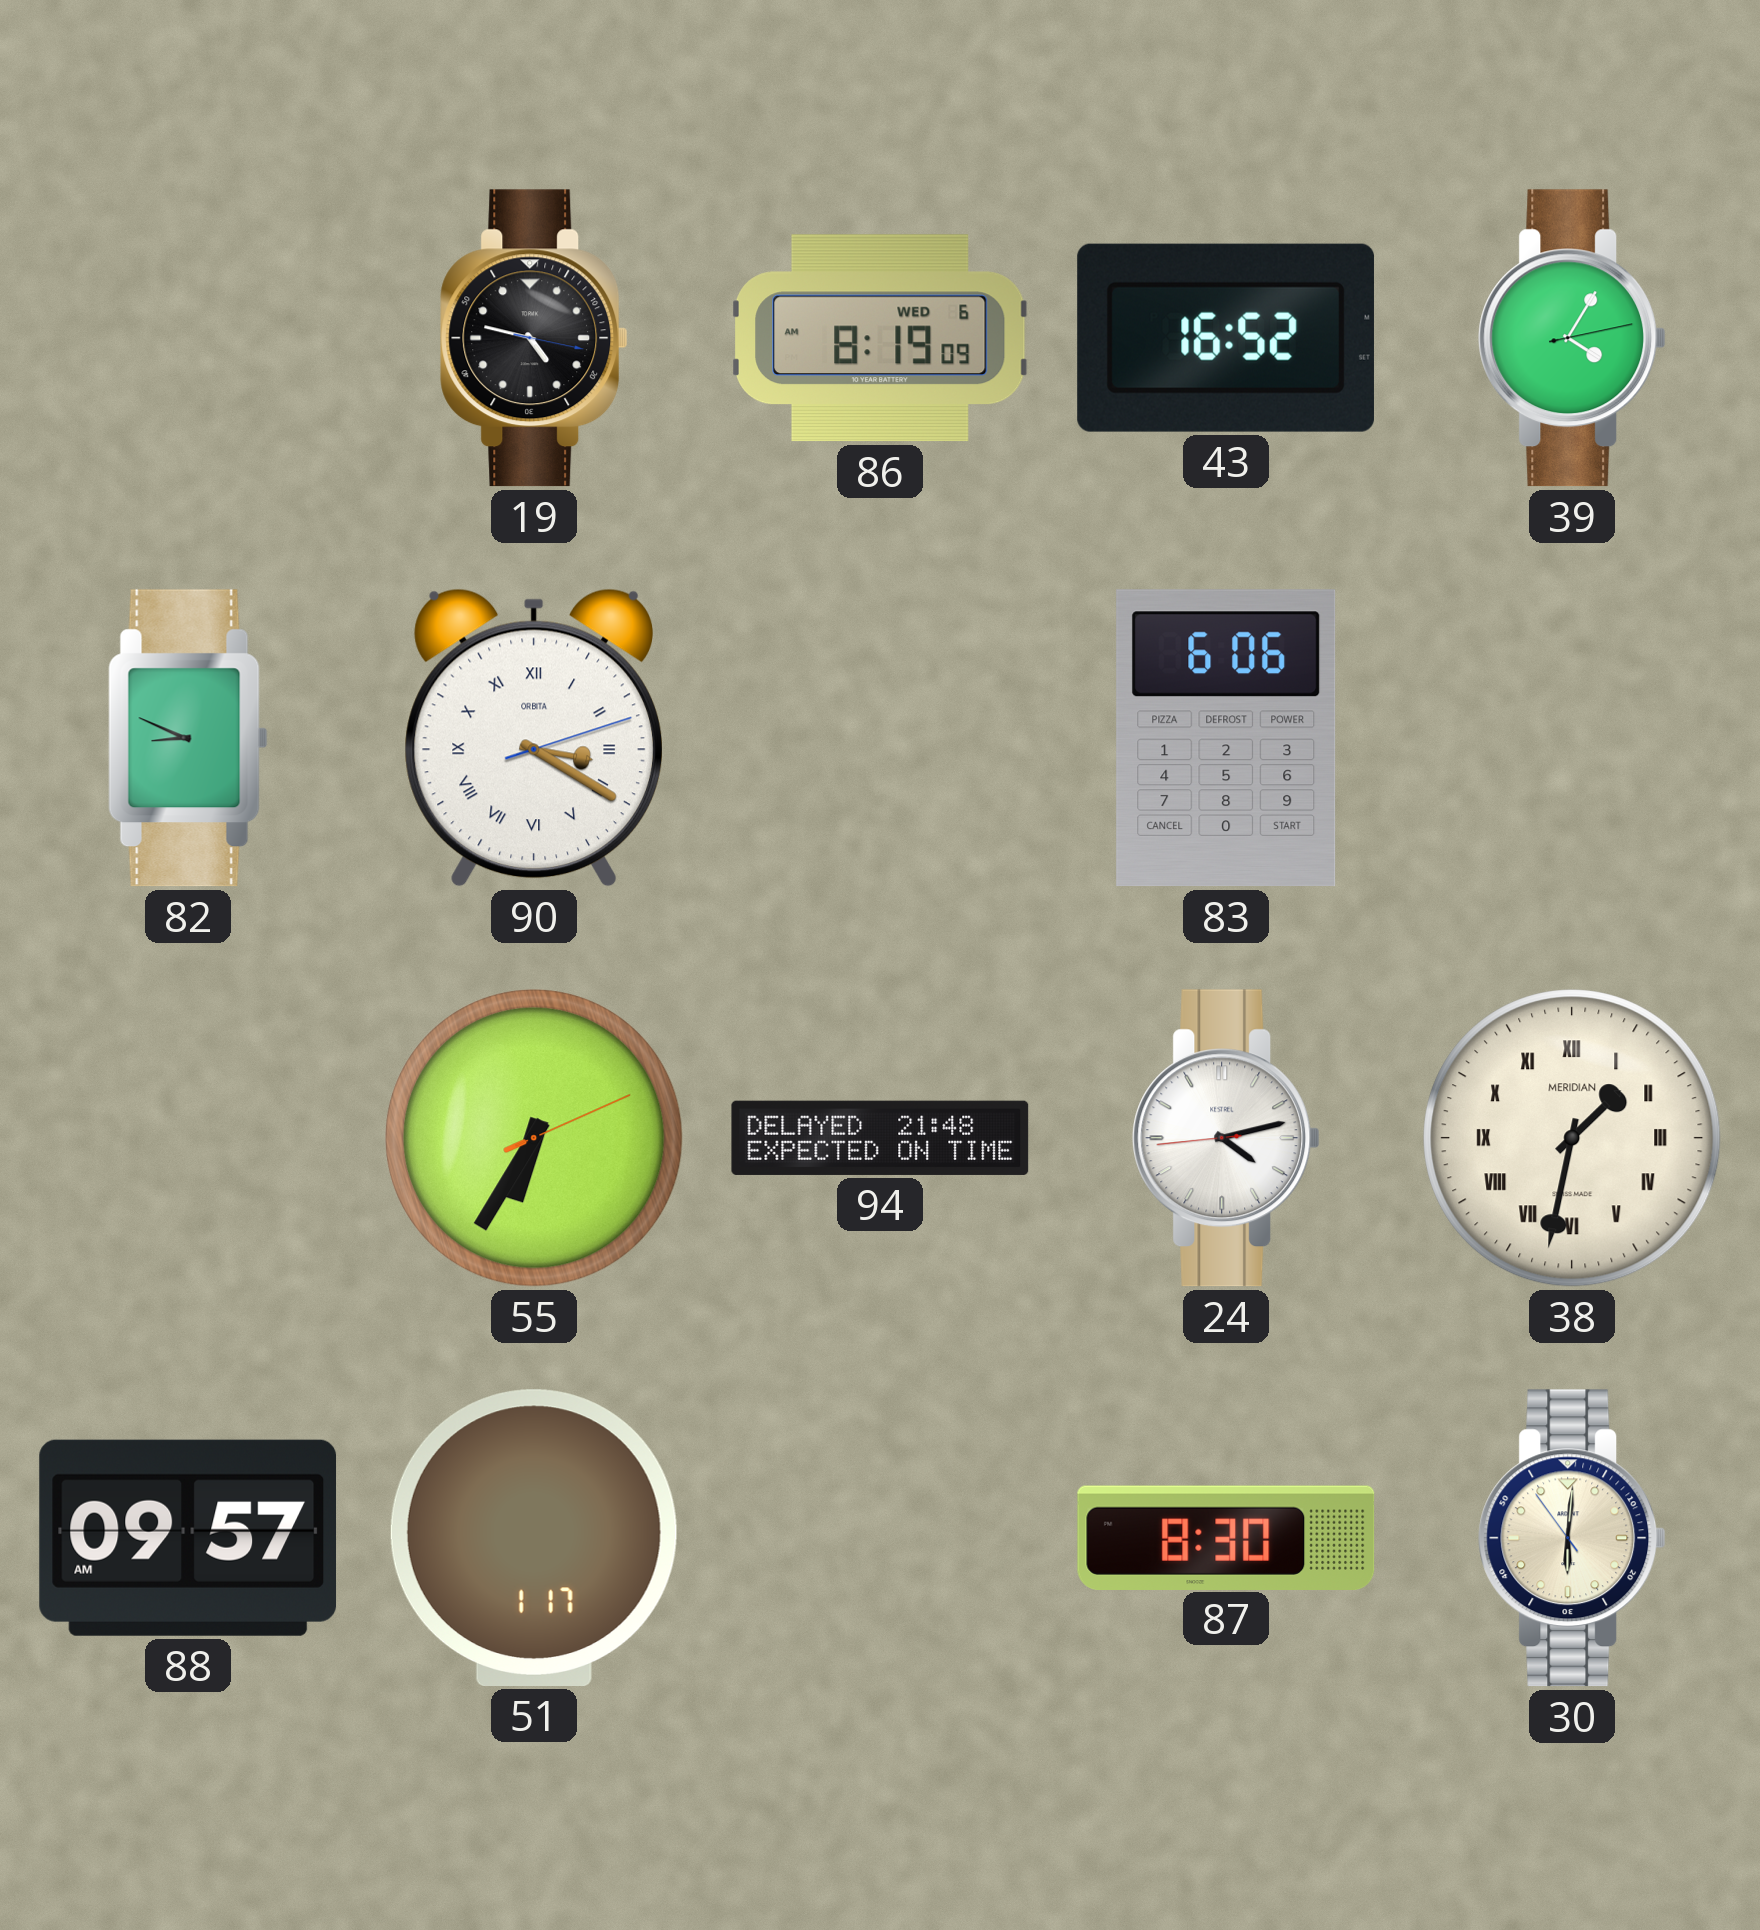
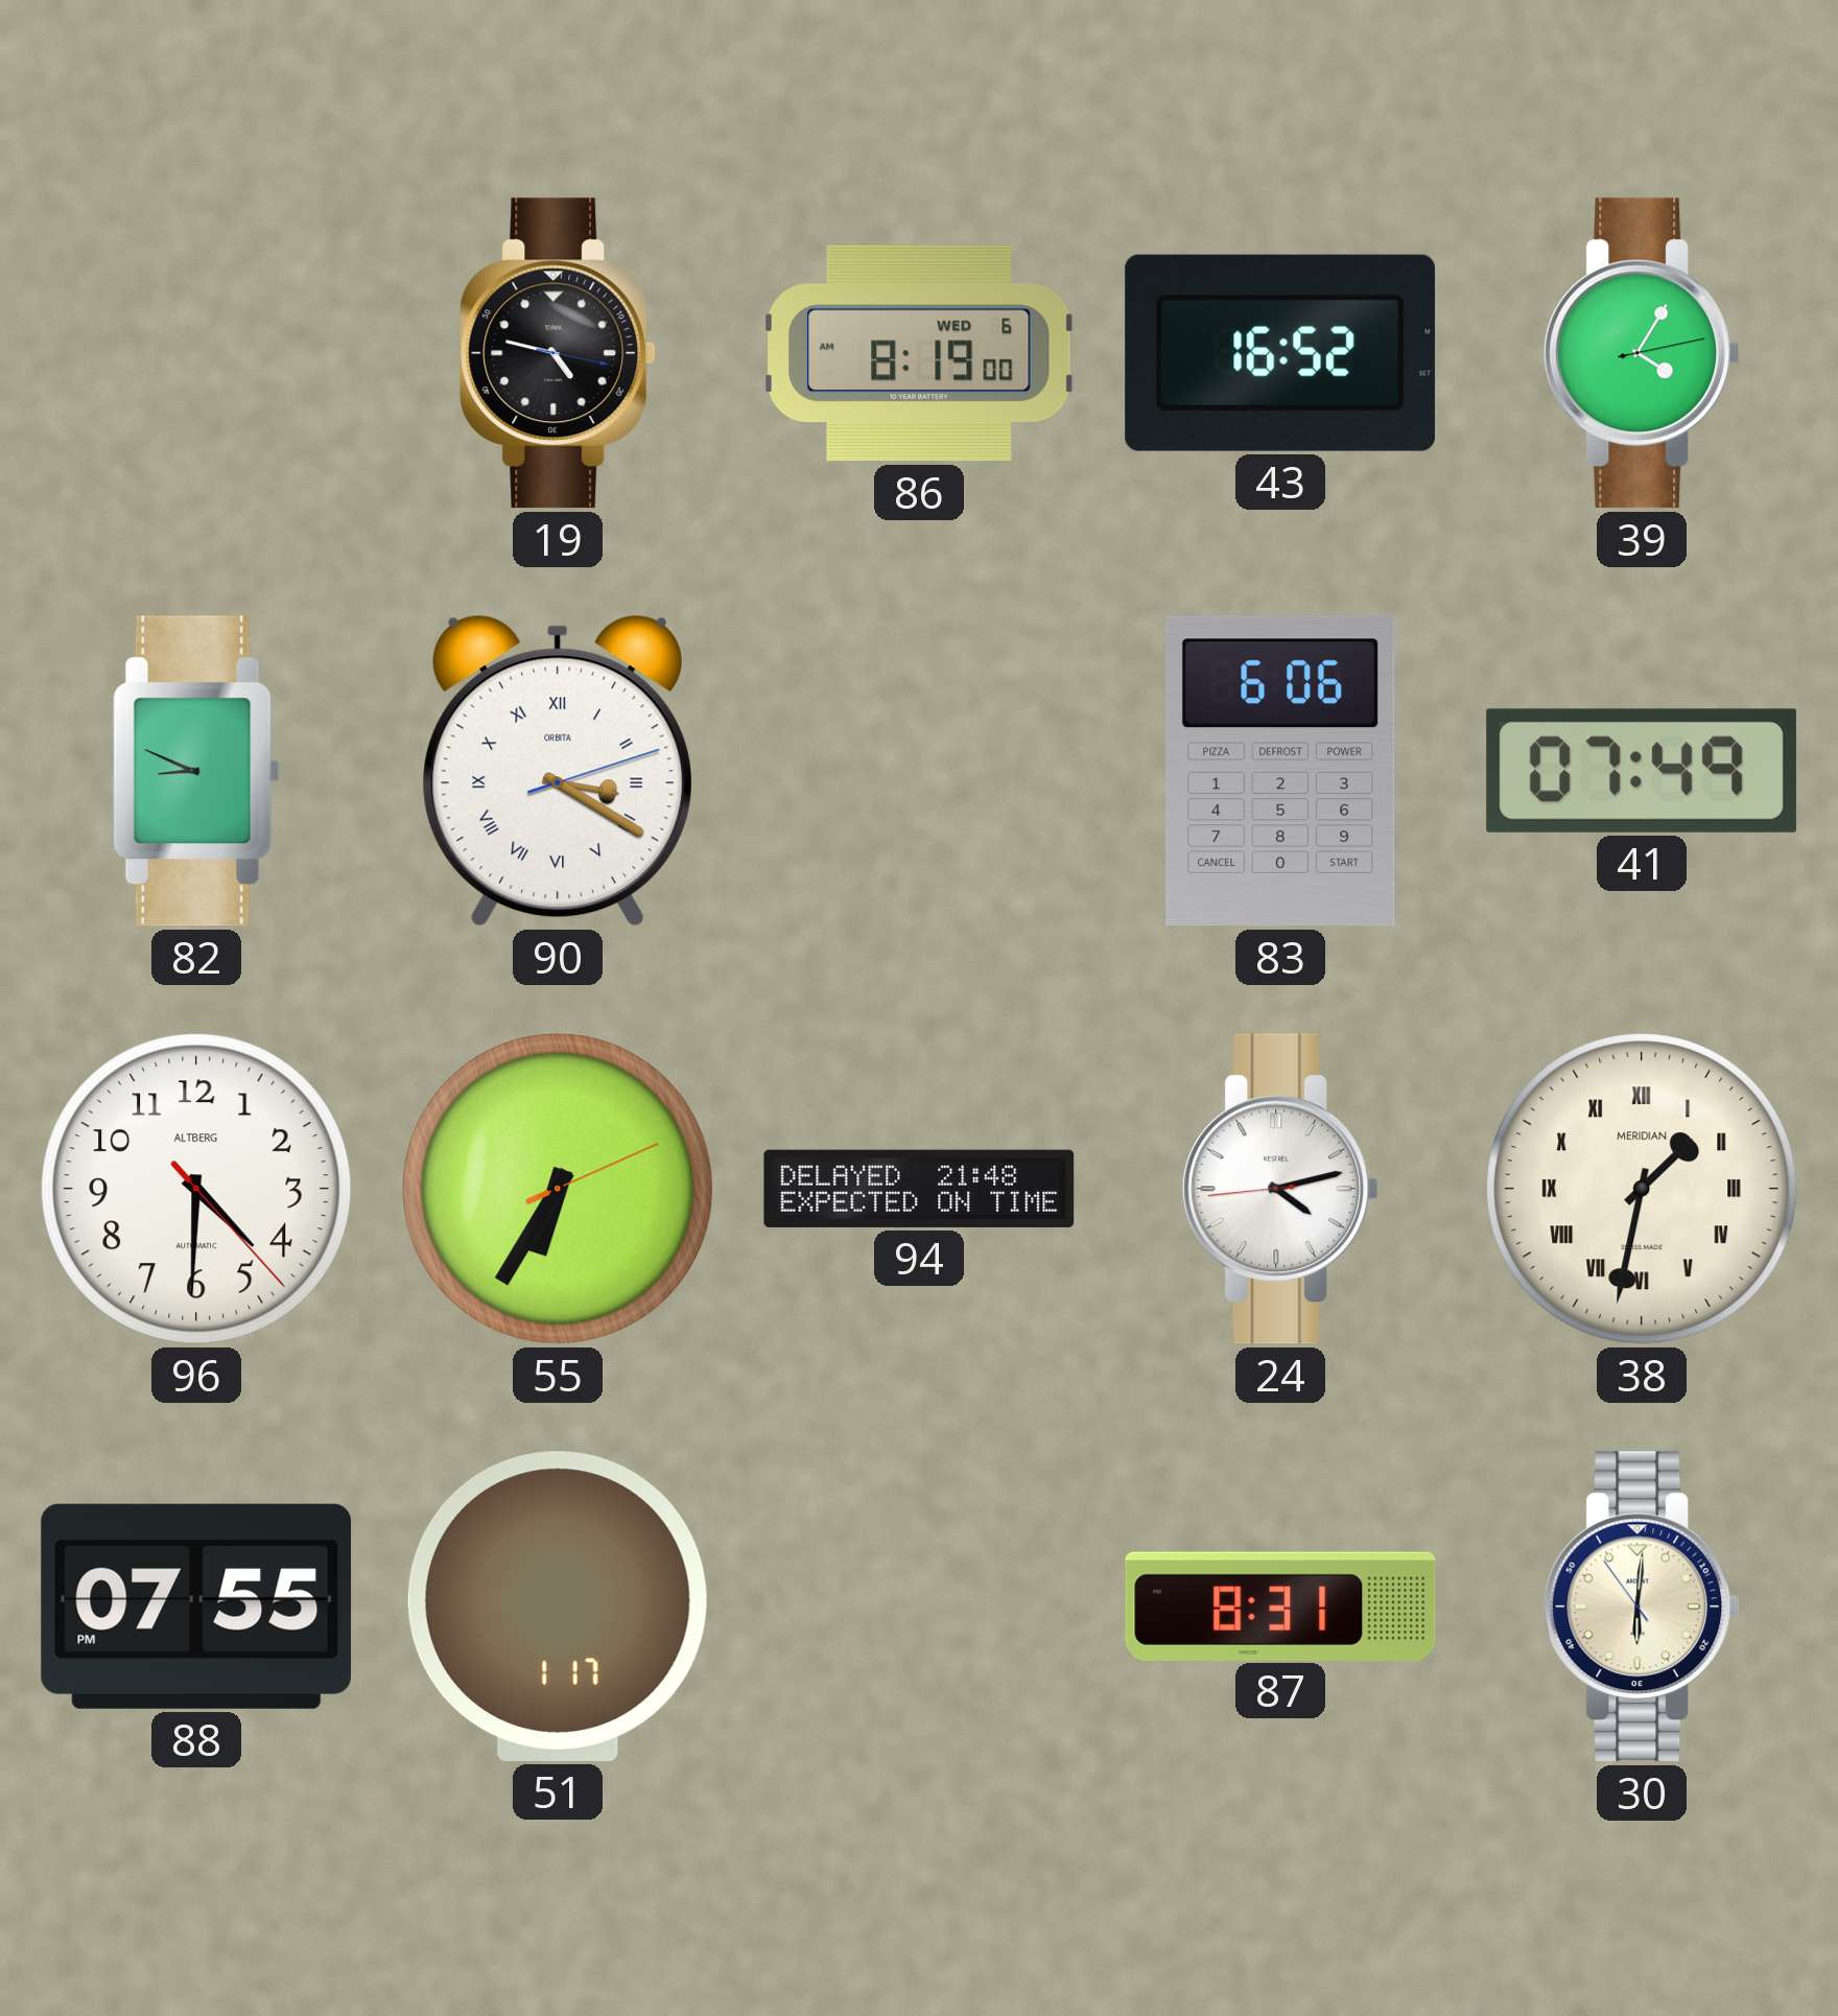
86: 8:19:09 AM -> 8:19:00 AM (919, 353)
41: none -> 07:49 (1642, 771)
96: none -> 4:30 (196, 1189)
88: 09:57 -> 07:55 (196, 1607)
87: 8:30 -> 8:31 (1280, 1605)
